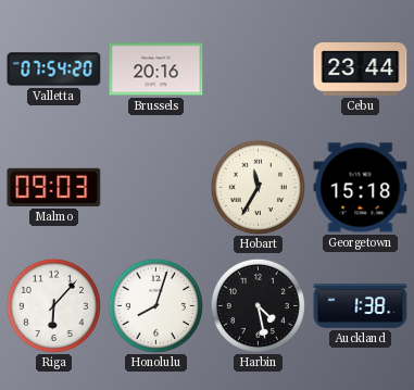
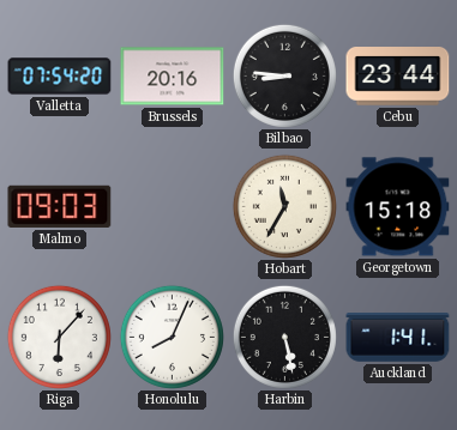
Bilbao: none -> 8:46 (284, 75)
Honolulu: 8:03 -> 8:04 (172, 337)
Harbin: 4:28 -> 5:28 (284, 337)
Auckland: 1:38 -> 1:41 (398, 338)
